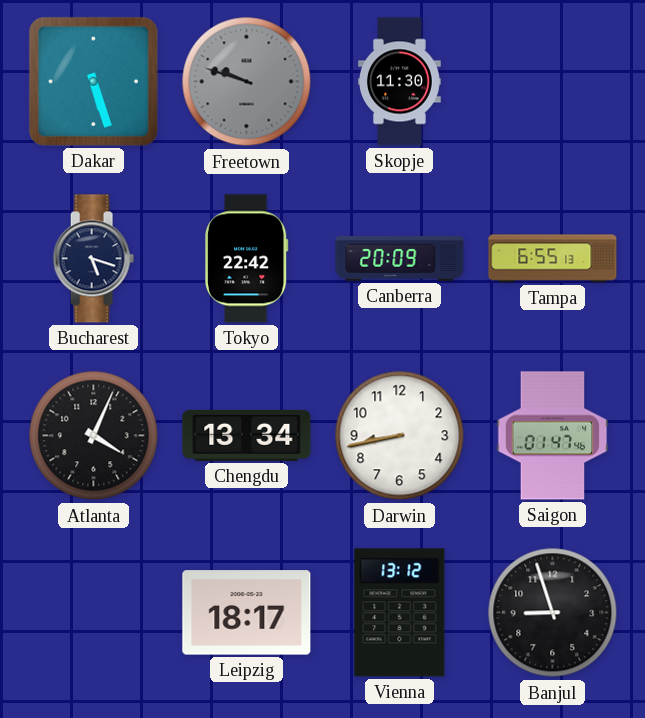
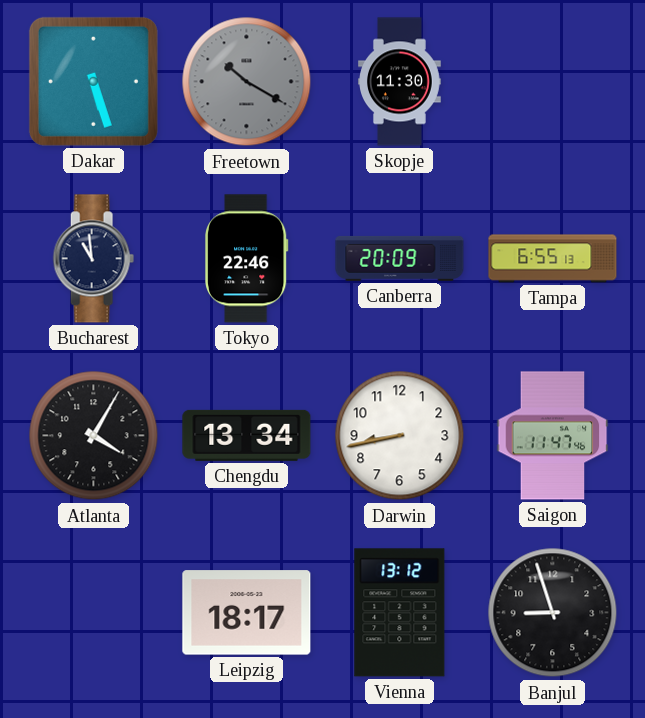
Freetown: 9:48 -> 10:20 (247, 82)
Bucharest: 5:18 -> 10:59 (93, 259)
Tokyo: 22:42 -> 22:46 (246, 259)
Atlanta: 4:04 -> 4:05 (94, 436)
Saigon: 01:47 -> 11:47 (553, 436)
